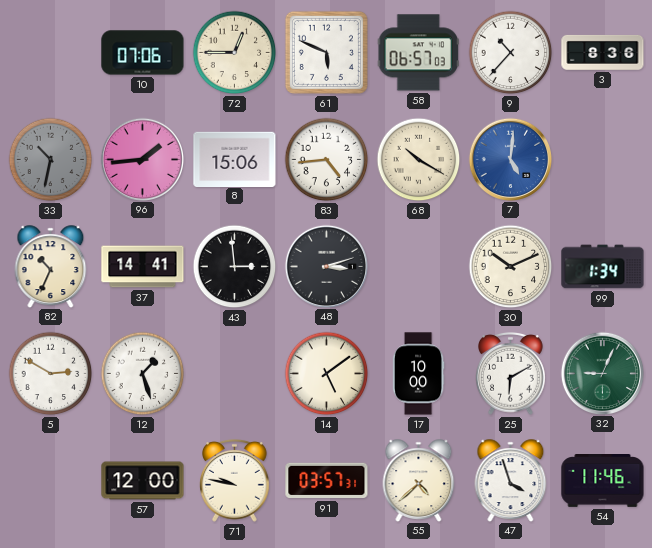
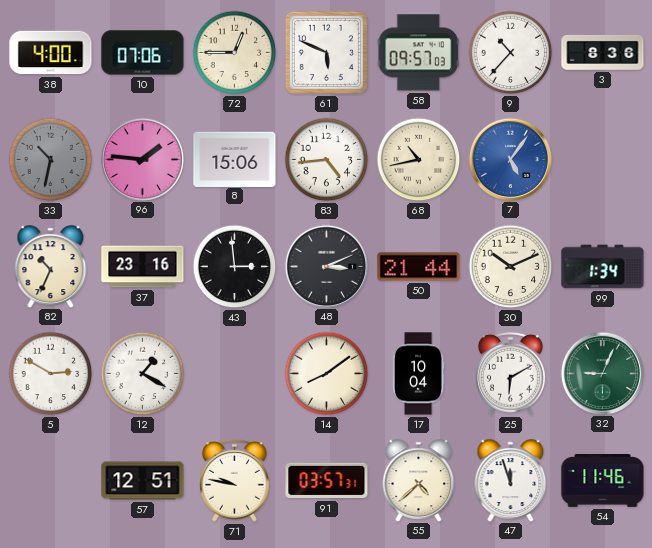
38: none -> 4:00 (51, 53)
58: 06:57 -> 09:57 (418, 53)
96: 1:44 -> 1:46 (142, 159)
68: 10:20 -> 10:43 (419, 160)
7: 5:01 -> 5:06 (510, 159)
37: 14:41 -> 23:16 (143, 267)
48: 3:12 -> 3:11 (326, 266)
50: none -> 21:44 (419, 267)
12: 1:27 -> 1:20 (143, 374)
14: 5:09 -> 8:09 (327, 374)
17: 10:00 -> 10:04 (418, 374)
57: 12:00 -> 12:51 (143, 481)
47: 3:57 -> 11:57 (511, 480)
